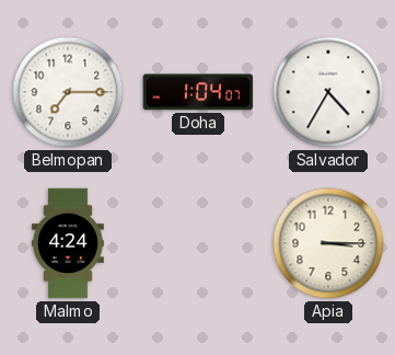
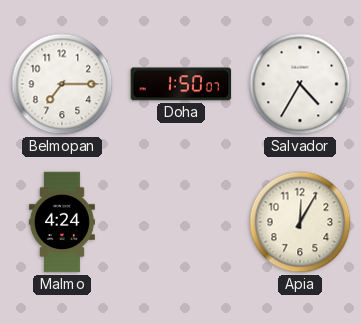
Doha: 1:04 -> 1:50 (181, 84)
Apia: 3:15 -> 12:05 (300, 222)
